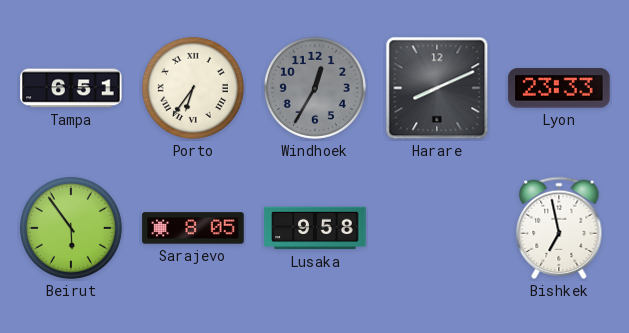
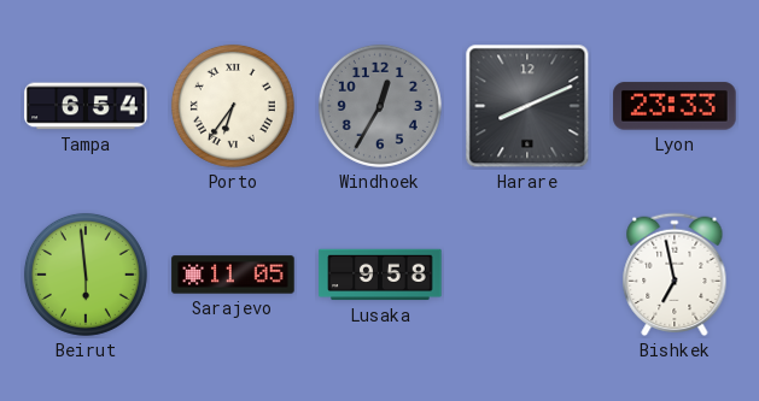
Tampa: 6:51 -> 6:54 (86, 106)
Beirut: 5:54 -> 5:59 (86, 275)
Sarajevo: 8:05 -> 11:05 (233, 275)
